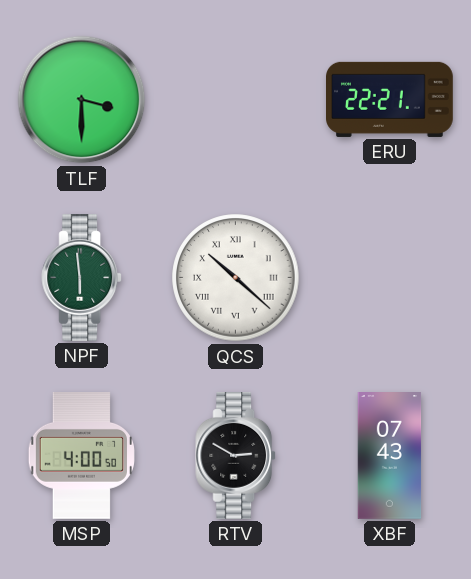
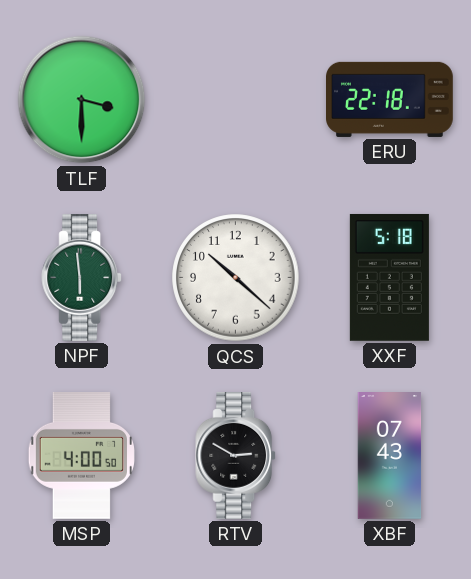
ERU: 22:21 -> 22:18 (390, 99)
QCS numerals: Roman -> Arabic (236, 278)
XXF: none -> 5:18 (389, 277)
